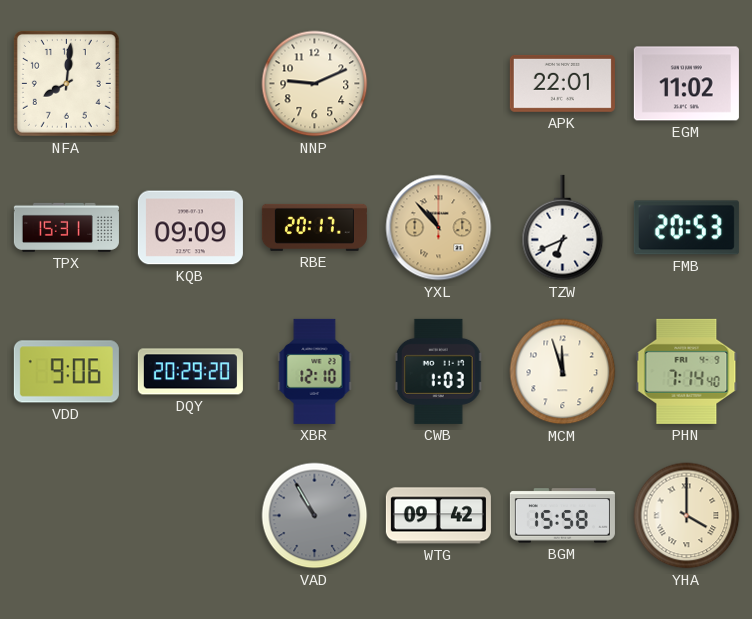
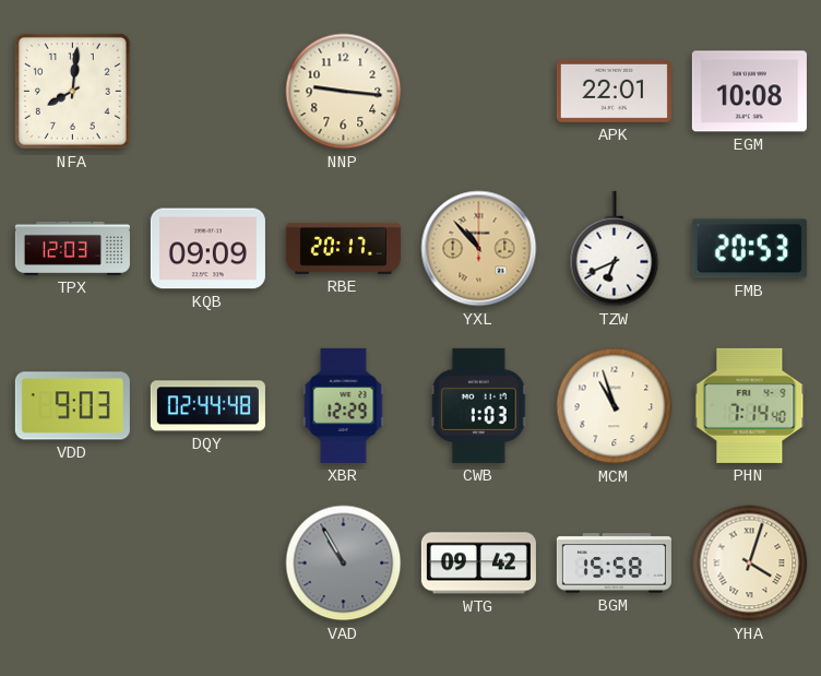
NNP: 9:11 -> 9:16 (344, 92)
EGM: 11:02 -> 10:08 (749, 92)
TPX: 15:31 -> 12:03 (72, 248)
VDD: 9:06 -> 9:03 (72, 406)
DQY: 20:29 -> 02:44 (207, 406)
XBR: 12:10 -> 12:29 (344, 405)
MCM: 11:57 -> 10:57 (615, 406)
YHA: 4:00 -> 4:03 (750, 564)
